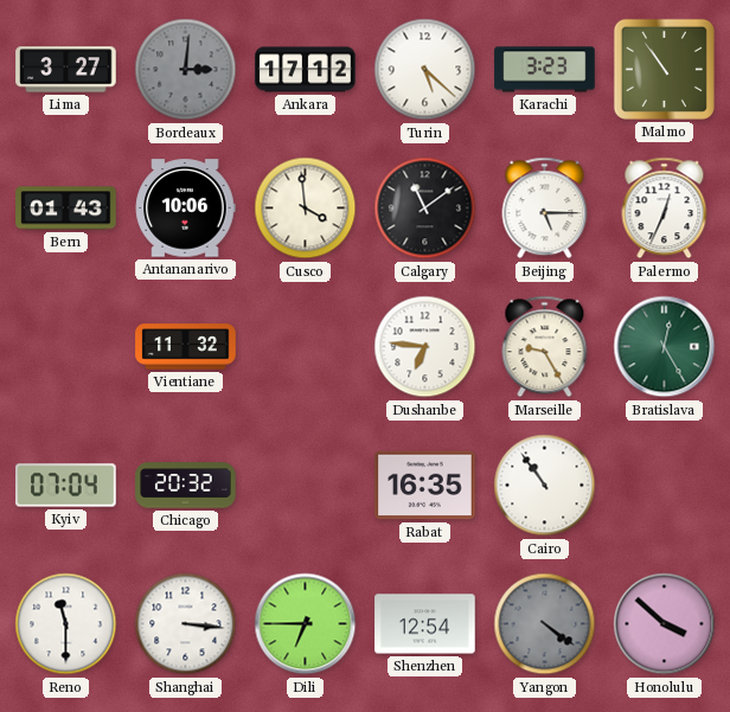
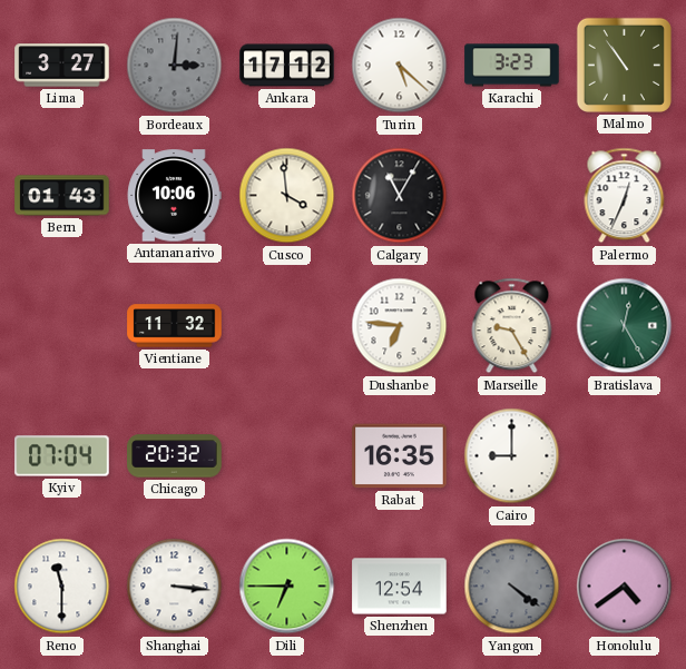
Calgary: 11:09 -> 11:05 (400, 196)
Beijing: 5:15 -> none (545, 209)
Cairo: 10:54 -> 9:00 (512, 456)
Honolulu: 3:52 -> 4:39 (625, 587)
